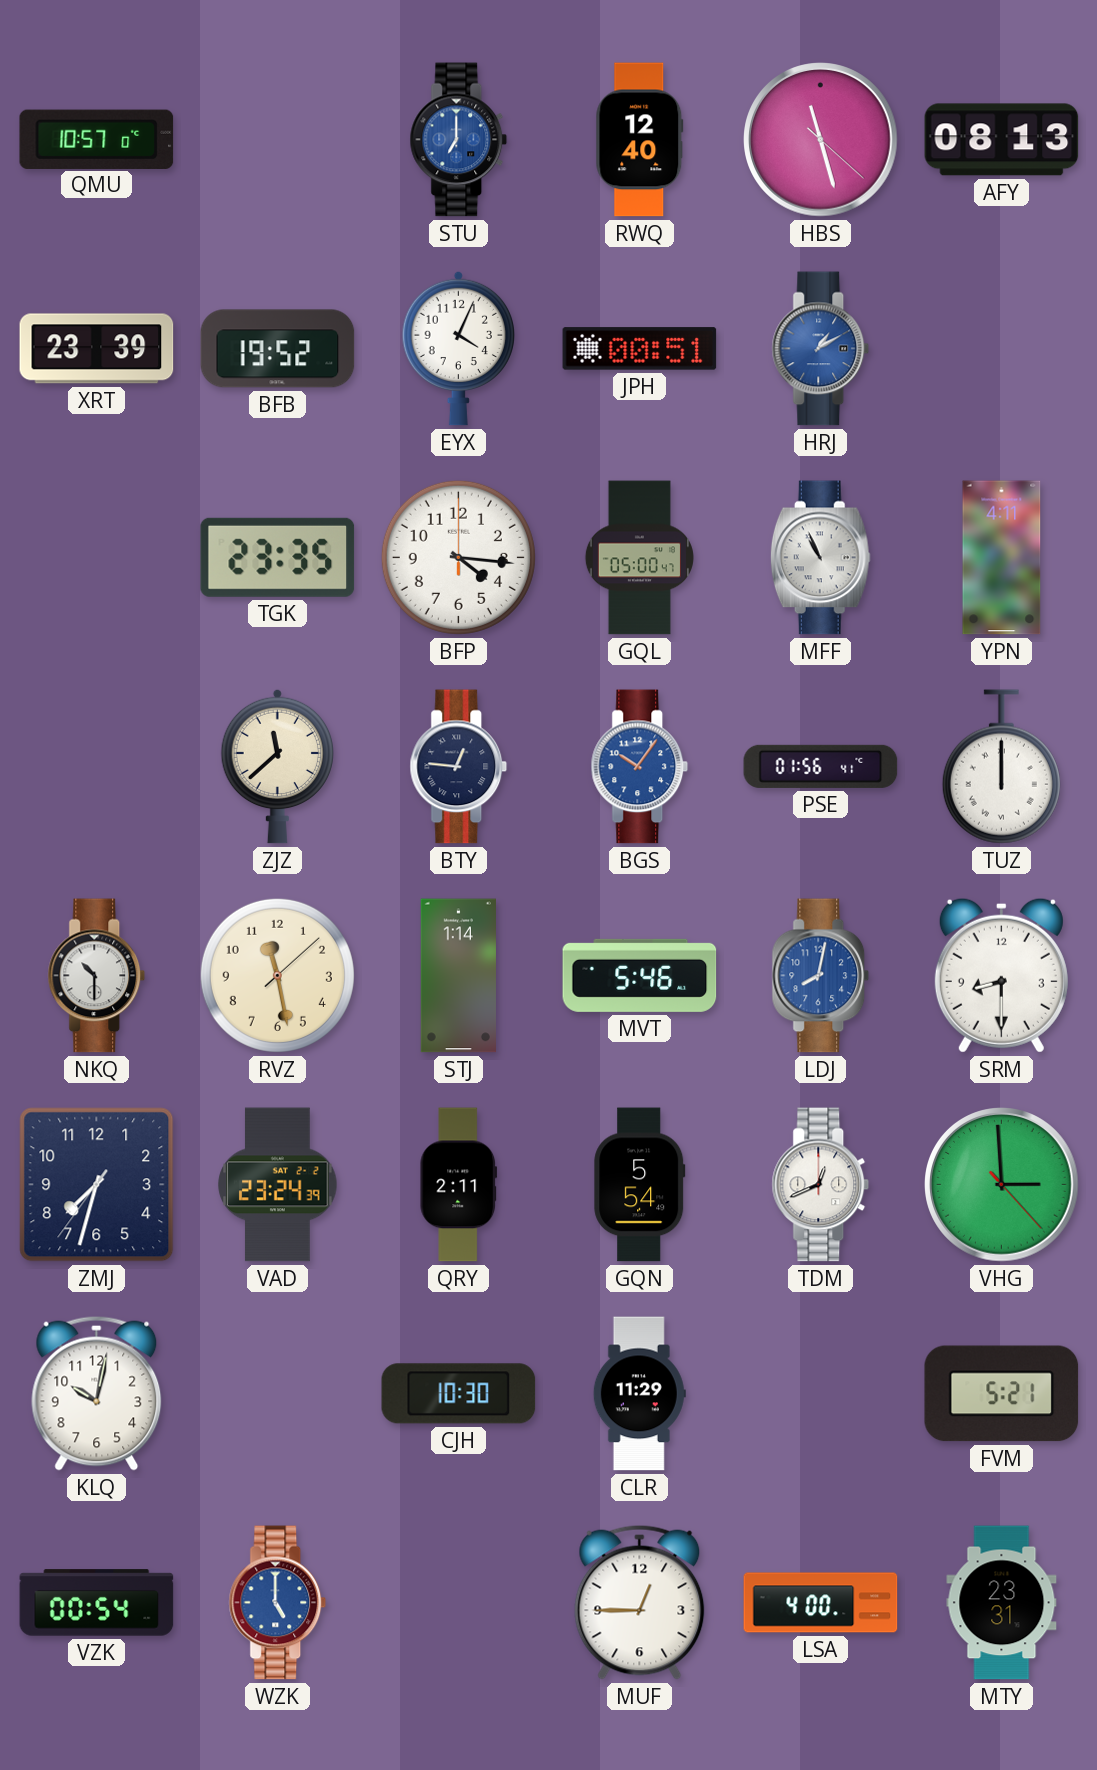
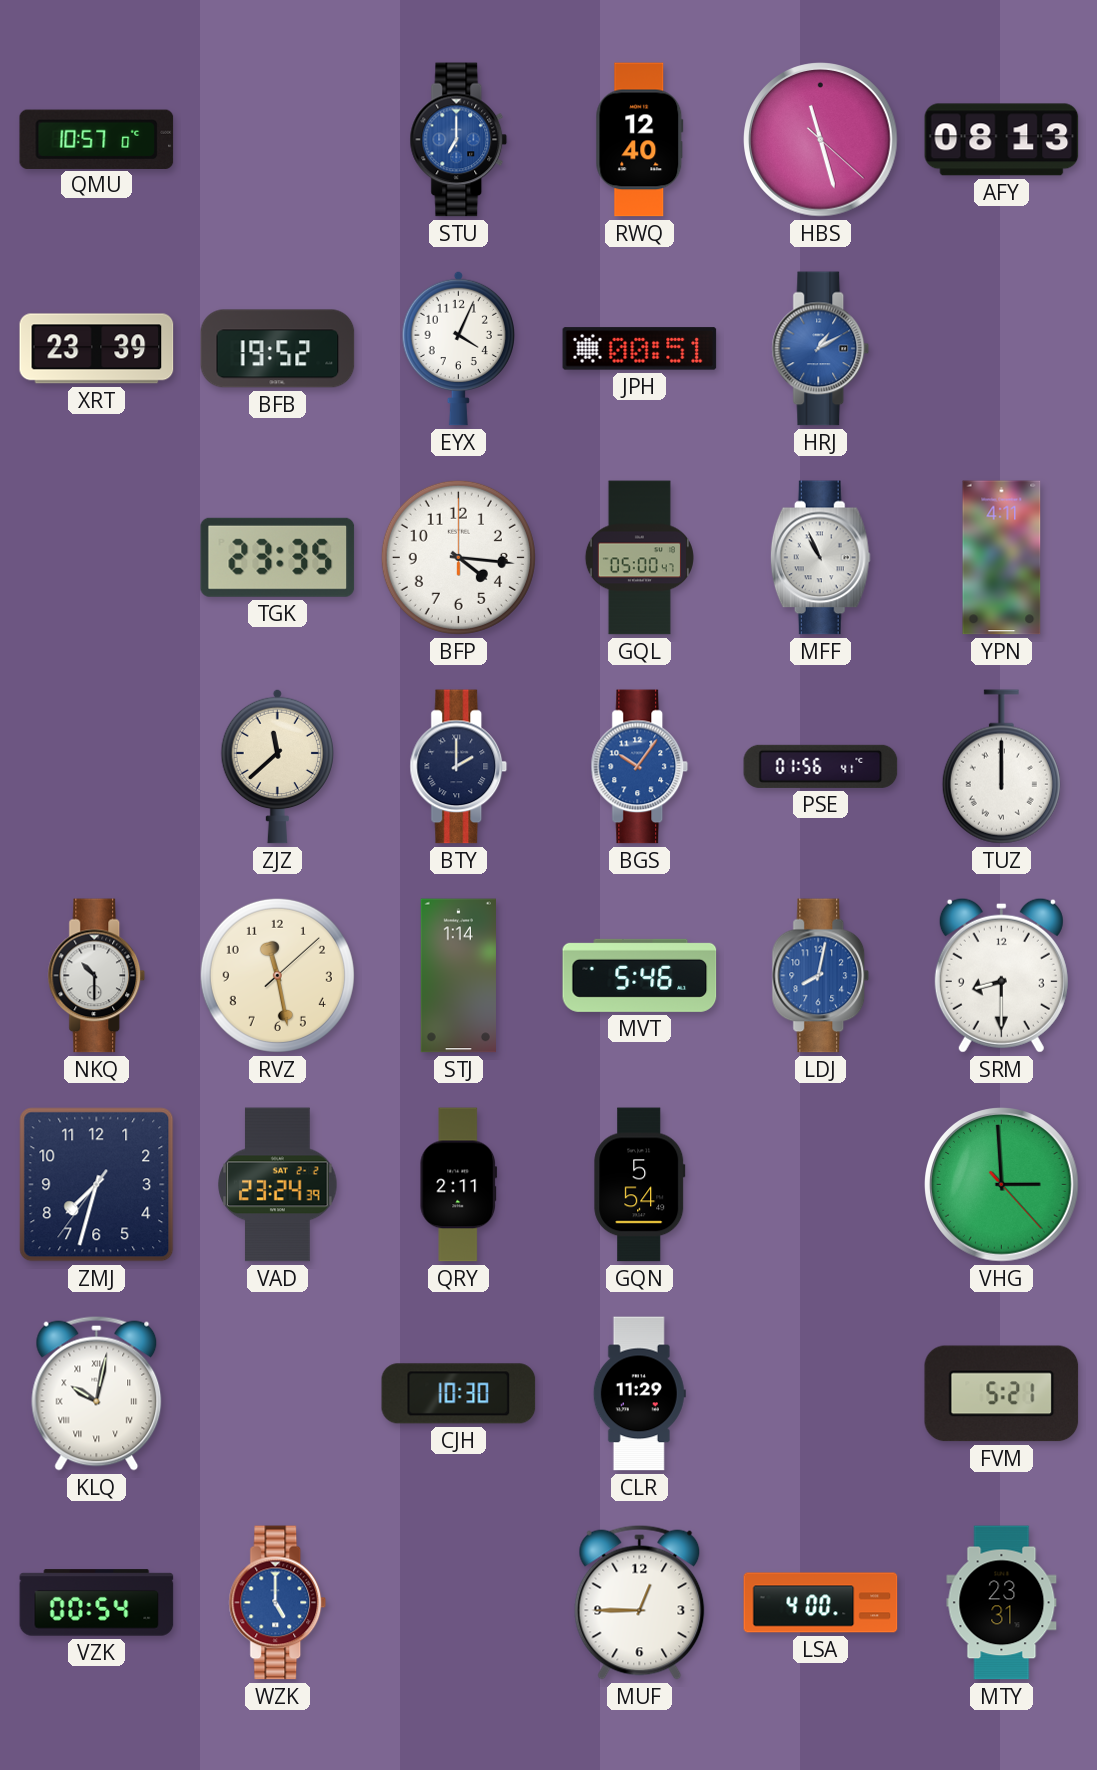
BTY: 12:46 -> 2:00 (459, 767)
TDM: 12:41 -> none (821, 1185)
KLQ numerals: Arabic -> Roman (97, 1393)
